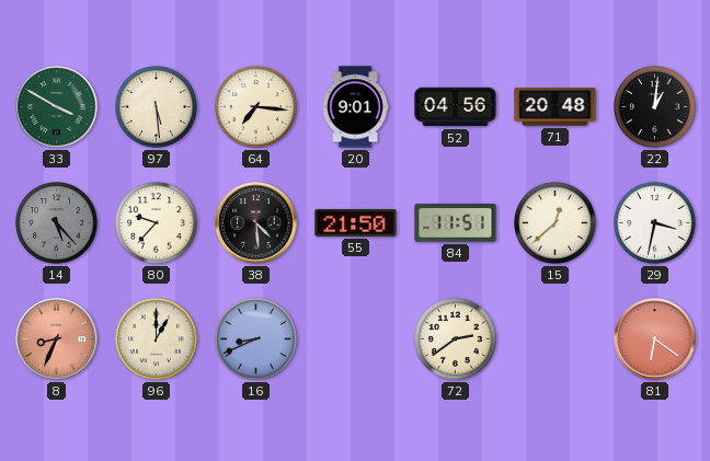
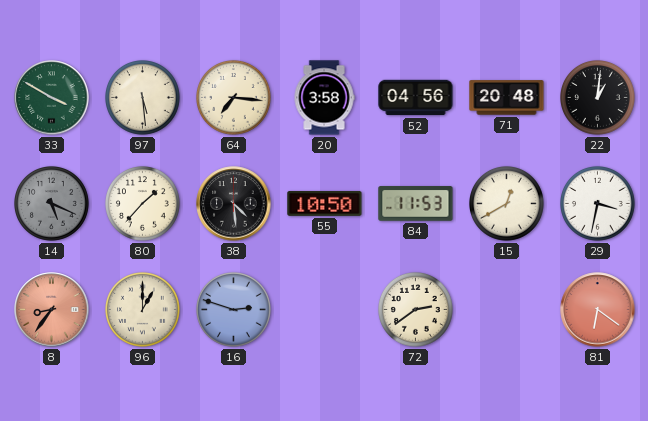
20: 9:01 -> 3:58 (324, 98)
14: 5:23 -> 5:19 (52, 204)
80: 9:37 -> 1:37 (143, 204)
55: 21:50 -> 10:50 (325, 203)
84: 11:51 -> 11:53 (416, 204)
15: 12:38 -> 12:40 (507, 204)
8: 8:34 -> 8:36 (52, 310)
16: 8:41 -> 2:48 (234, 310)
